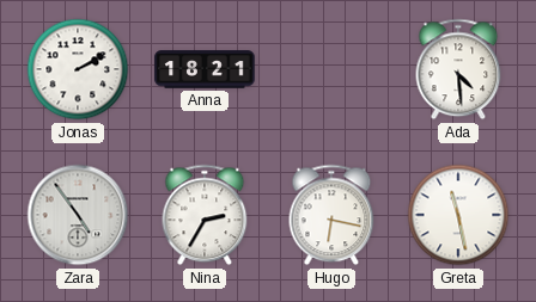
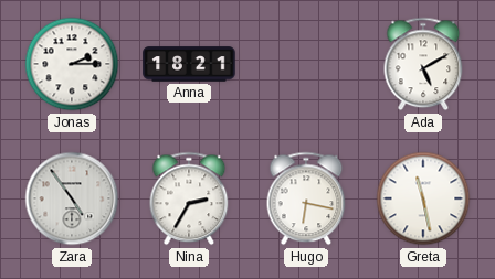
Jonas: 2:10 -> 2:15 (72, 64)
Ada: 4:29 -> 5:10 (423, 64)
